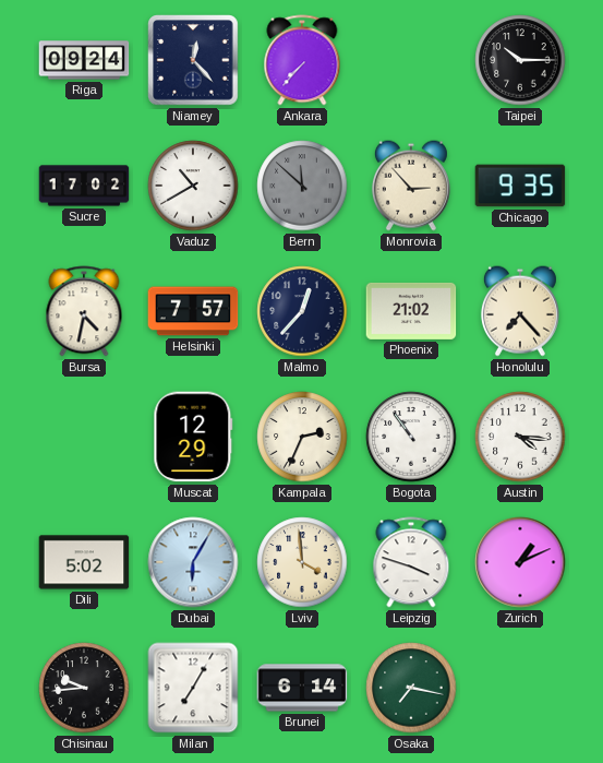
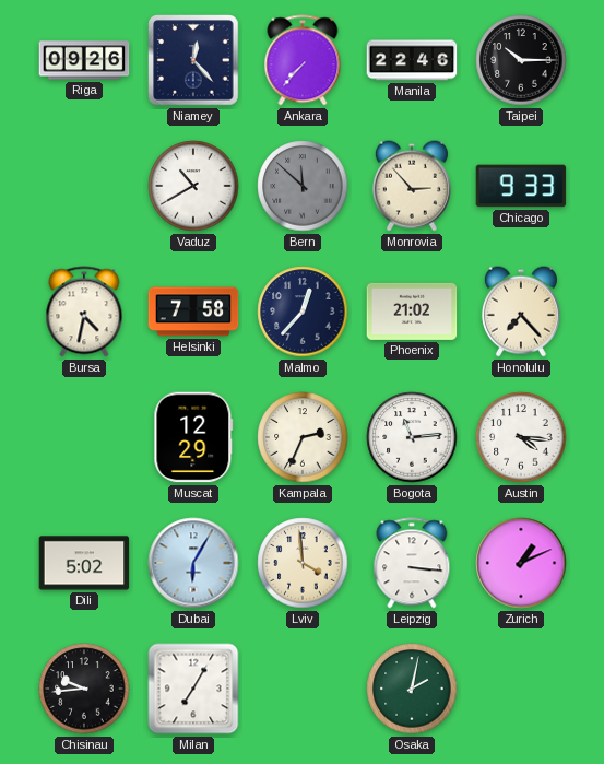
Riga: 09:24 -> 09:26 (84, 60)
Manila: none -> 22:46 (412, 60)
Sucre: 17:02 -> none (84, 186)
Chicago: 9:35 -> 9:33 (521, 186)
Helsinki: 7:57 -> 7:58 (193, 312)
Bogota: 10:54 -> 11:14 (412, 437)
Leipzig: 3:48 -> 3:16 (412, 563)
Brunei: 6:14 -> none (302, 688)
Osaka: 7:17 -> 2:02 (412, 689)
